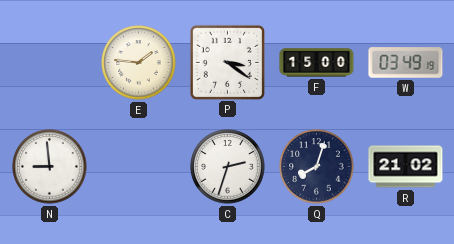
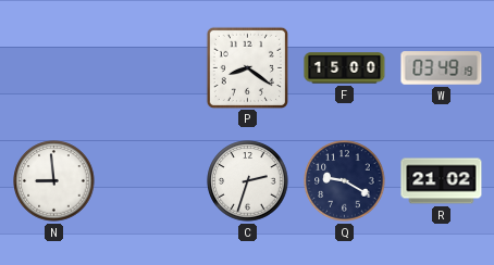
E: 1:46 -> none (139, 63)
P: 3:21 -> 8:21 (247, 67)
Q: 8:03 -> 9:20 (345, 181)
